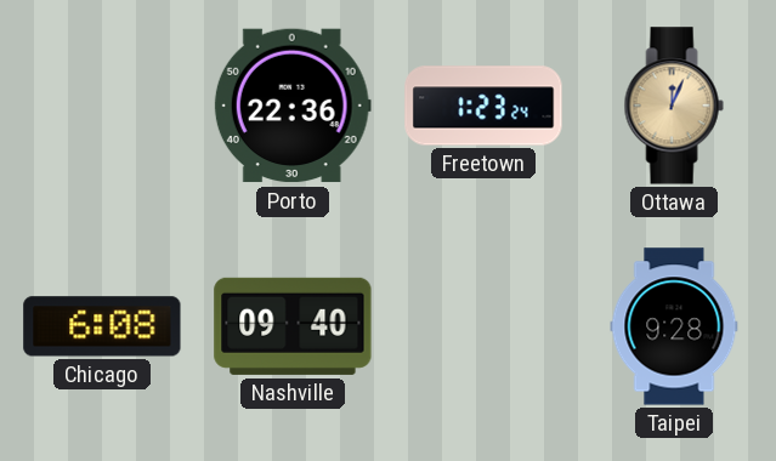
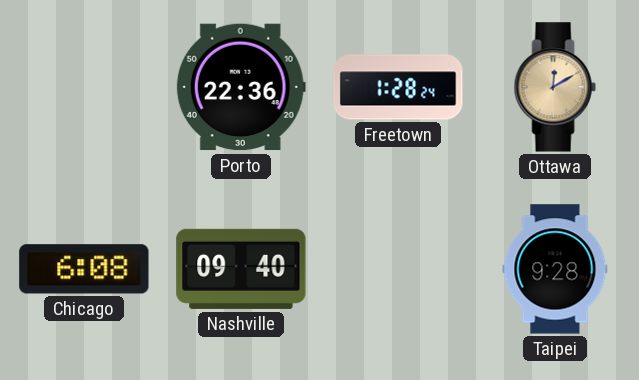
Freetown: 1:23 -> 1:28 (398, 87)
Ottawa: 12:04 -> 12:10 (555, 87)
